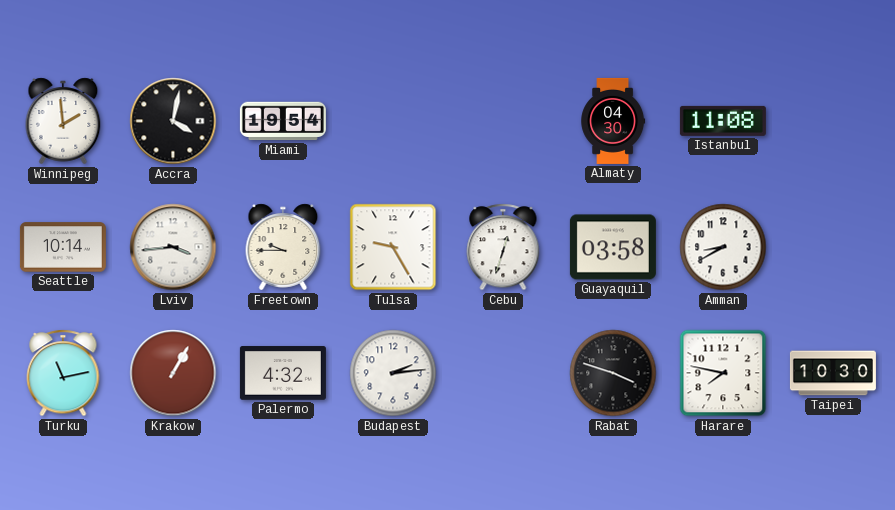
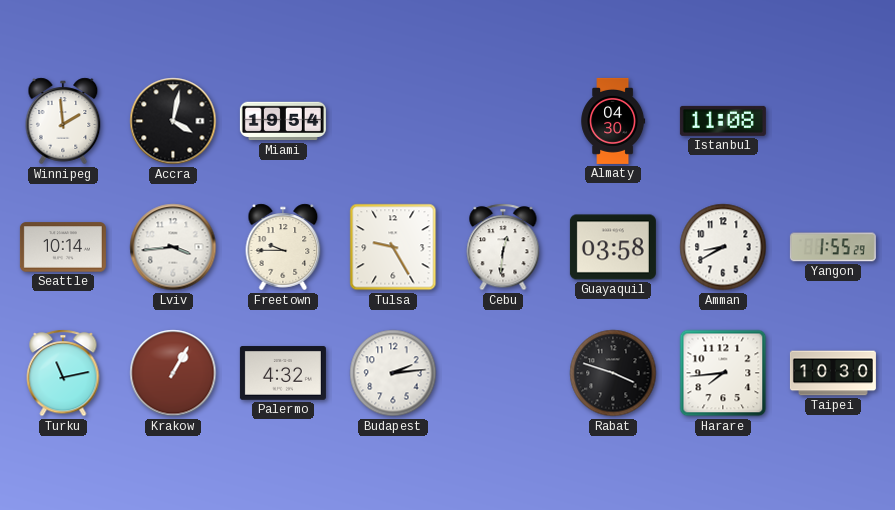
Cebu: 12:33 -> 12:31 (503, 247)
Yangon: none -> 1:55 (833, 247)
Harare: 7:47 -> 7:44 (723, 373)
